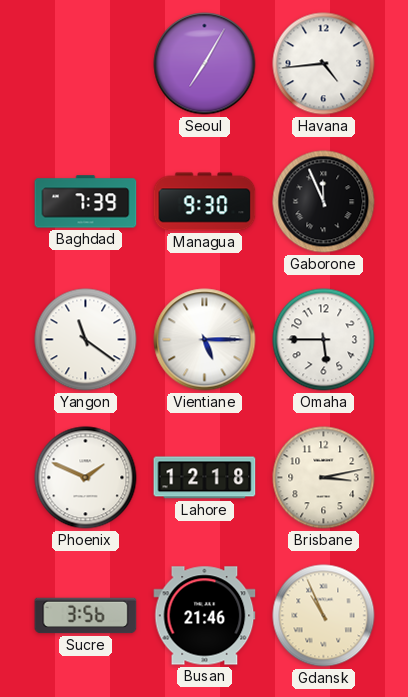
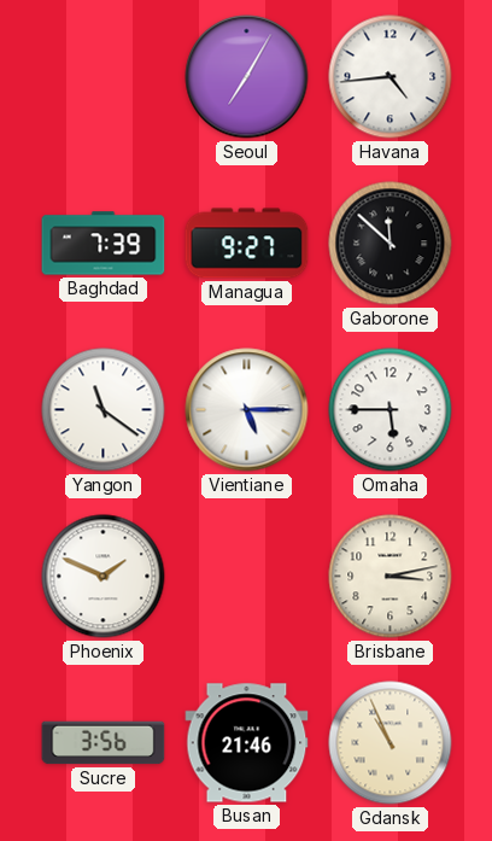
Managua: 9:30 -> 9:27 (247, 244)
Gaborone: 11:56 -> 11:52 (391, 244)
Lahore: 12:18 -> none (205, 478)
